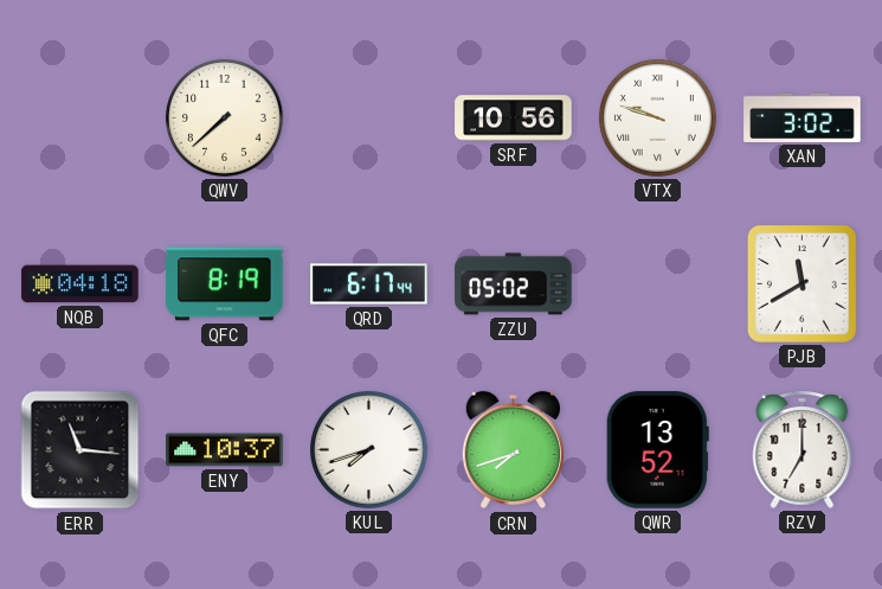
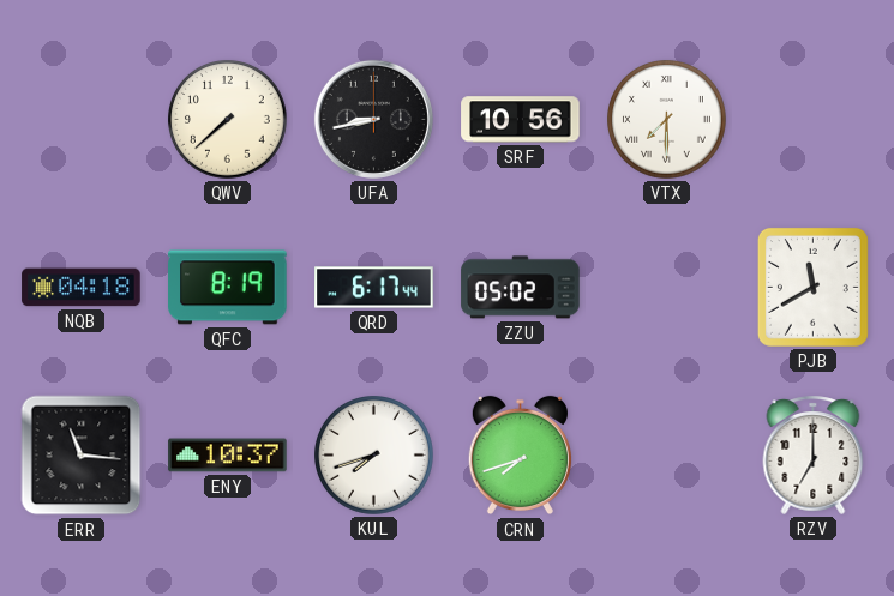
UFA: none -> 8:43 (373, 119)
VTX: 9:48 -> 7:30 (667, 120)
XAN: 3:02 -> none (803, 117)
QWR: 13:52 -> none (657, 450)
